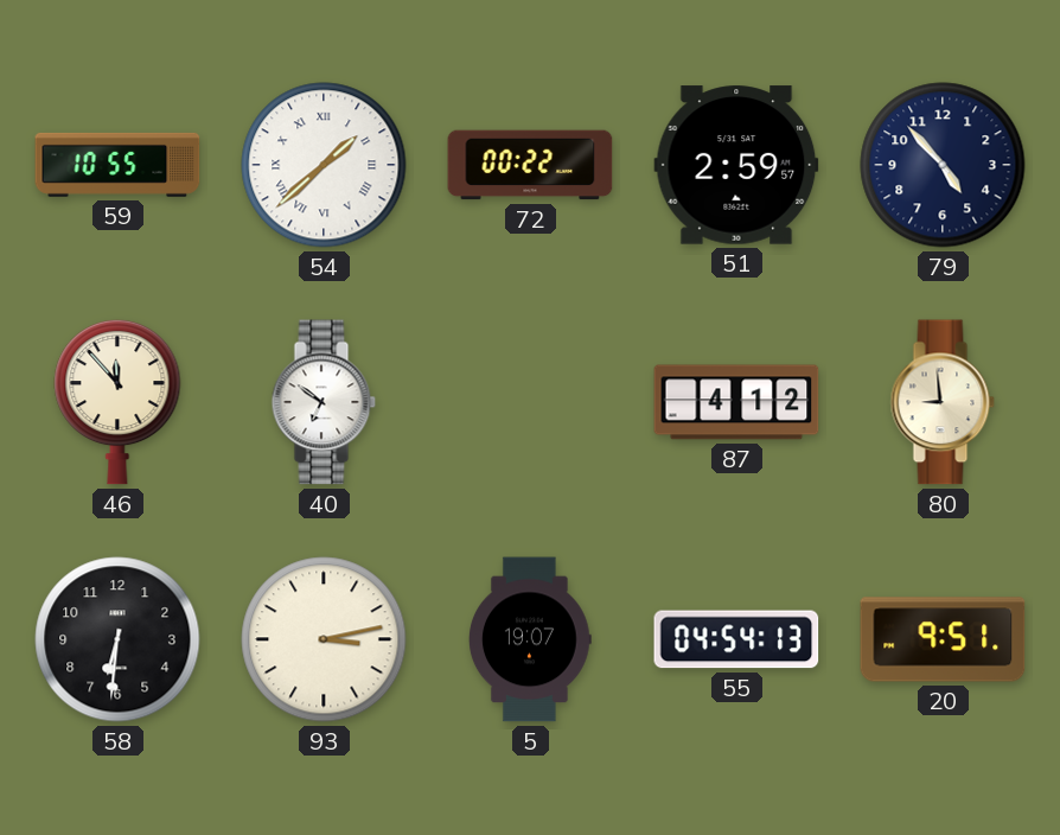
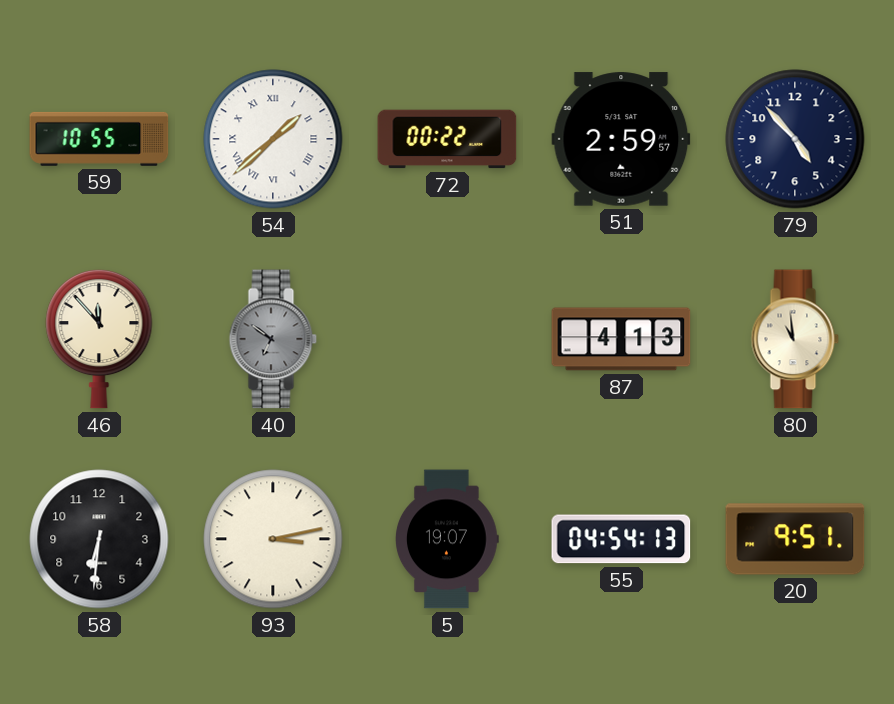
40 dial: white -> grey (273, 339)
87: 4:12 -> 4:13 (621, 339)
80: 8:59 -> 10:59 (795, 339)
